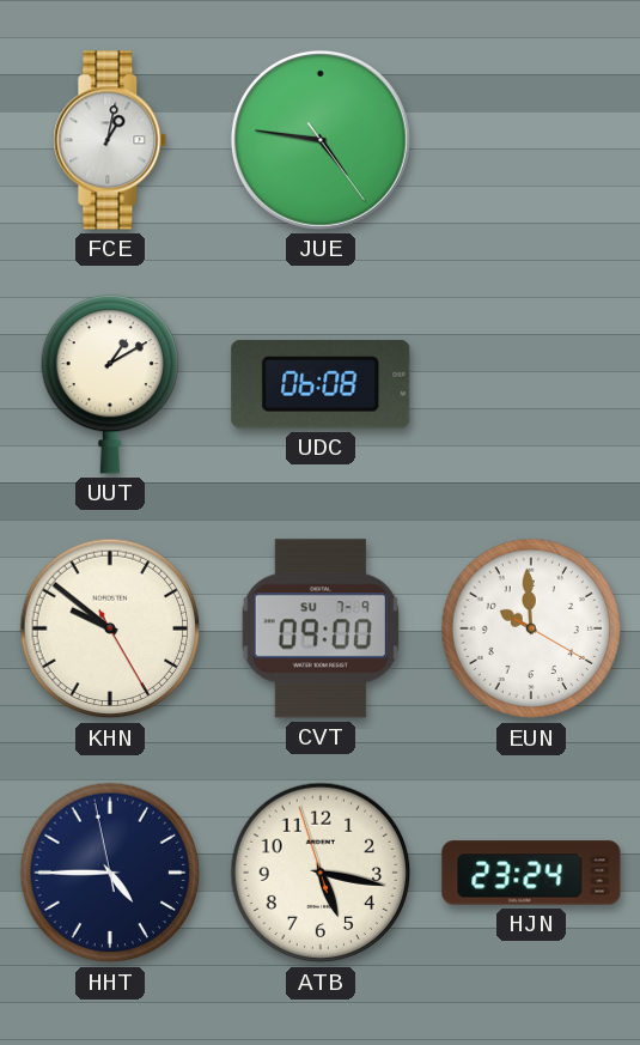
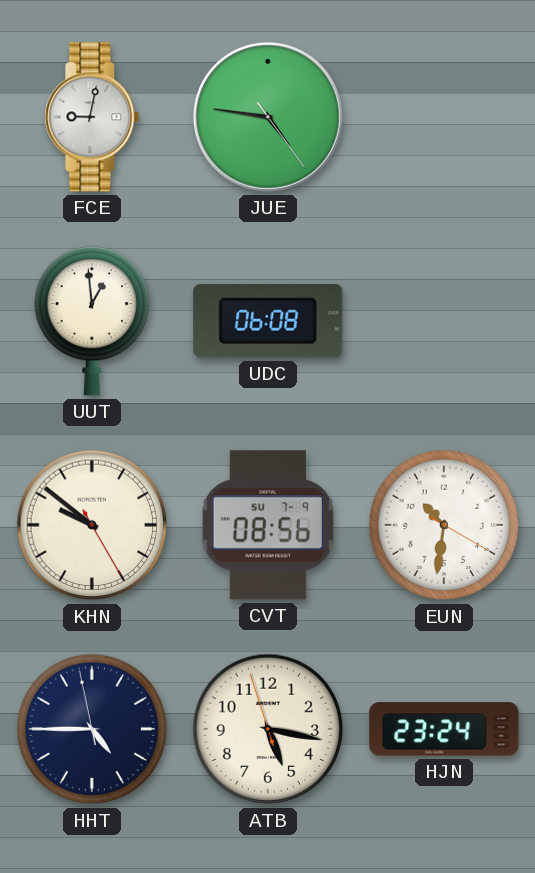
FCE: 1:02 -> 9:02 (92, 117)
UUT: 1:10 -> 12:59 (91, 322)
CVT: 09:00 -> 08:56 (268, 525)
EUN: 9:59 -> 10:31 (444, 525)
